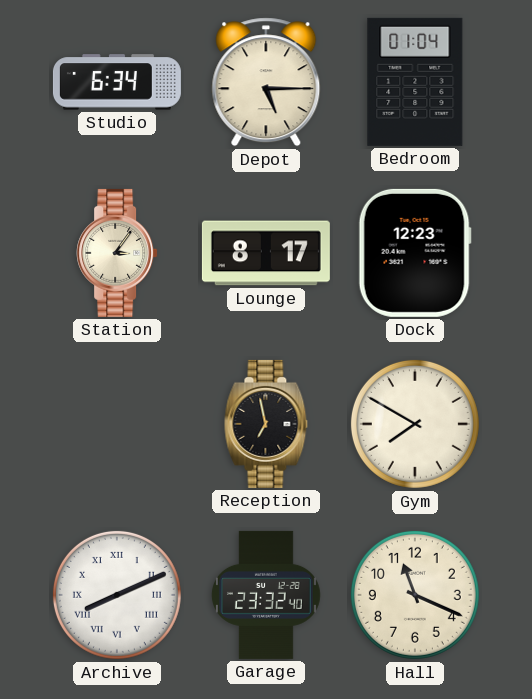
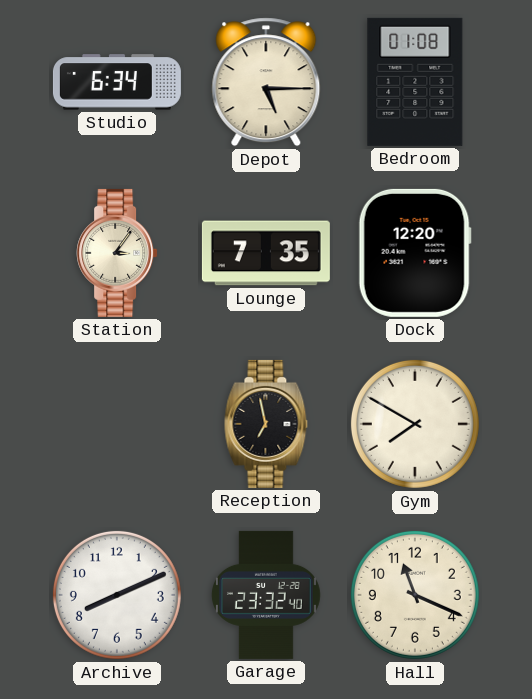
Bedroom: 01:04 -> 01:08 (415, 82)
Lounge: 8:17 -> 7:35 (266, 253)
Dock: 12:23 -> 12:20 (415, 253)
Archive numerals: Roman -> Arabic (117, 595)
